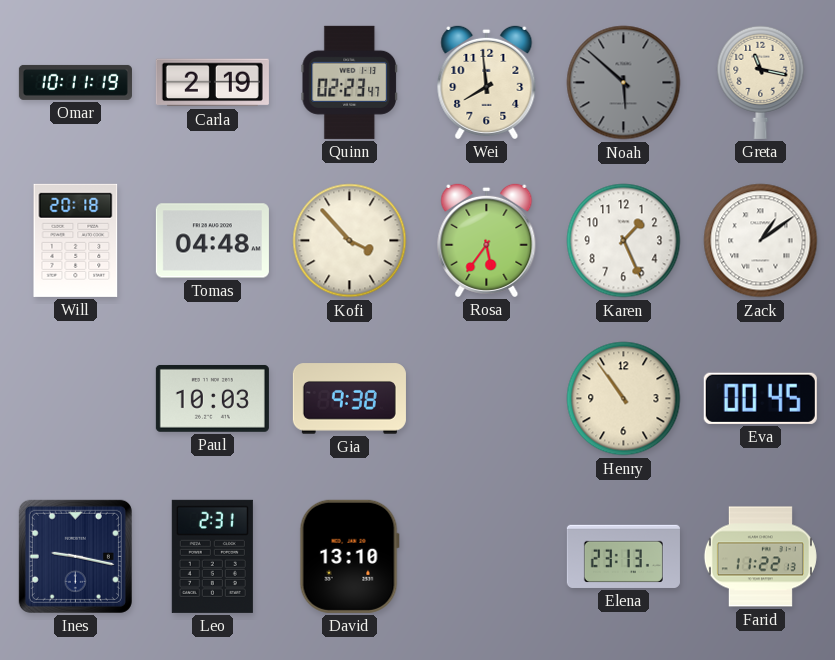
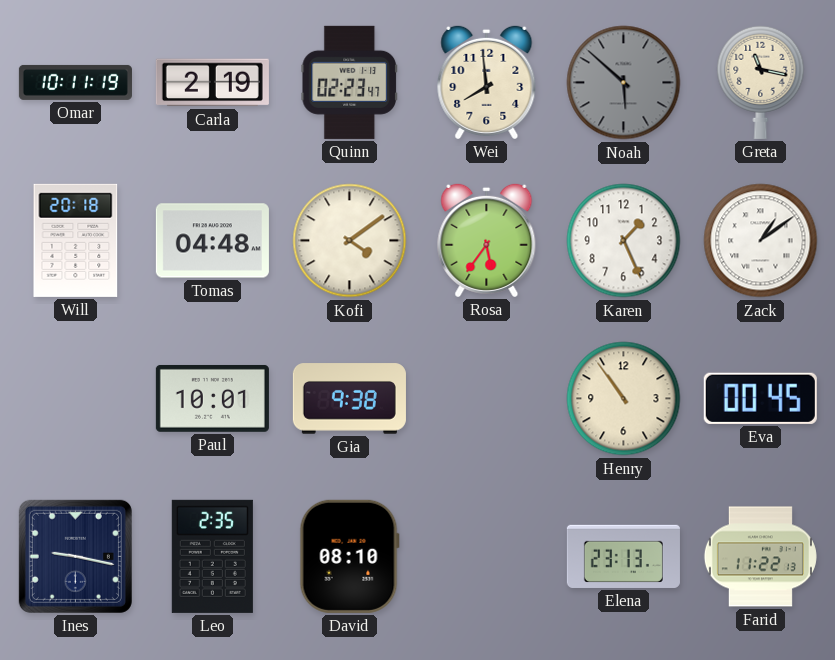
Kofi: 3:53 -> 4:09 (350, 241)
Paul: 10:03 -> 10:01 (212, 398)
Leo: 2:31 -> 2:35 (212, 556)
David: 13:10 -> 08:10 (349, 556)
